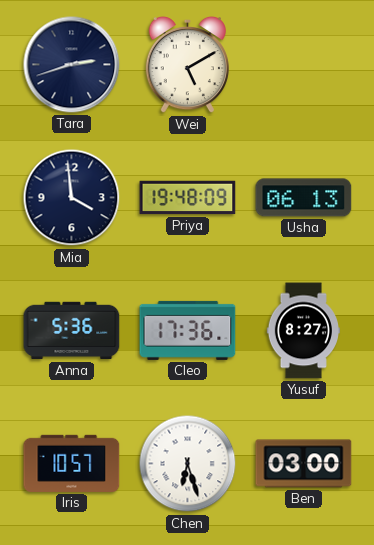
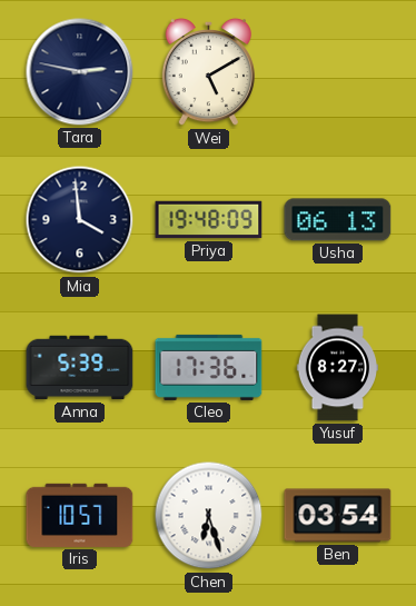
Tara: 2:42 -> 2:47 (80, 72)
Anna: 5:36 -> 5:39 (80, 368)
Ben: 03:00 -> 03:54 (338, 516)
